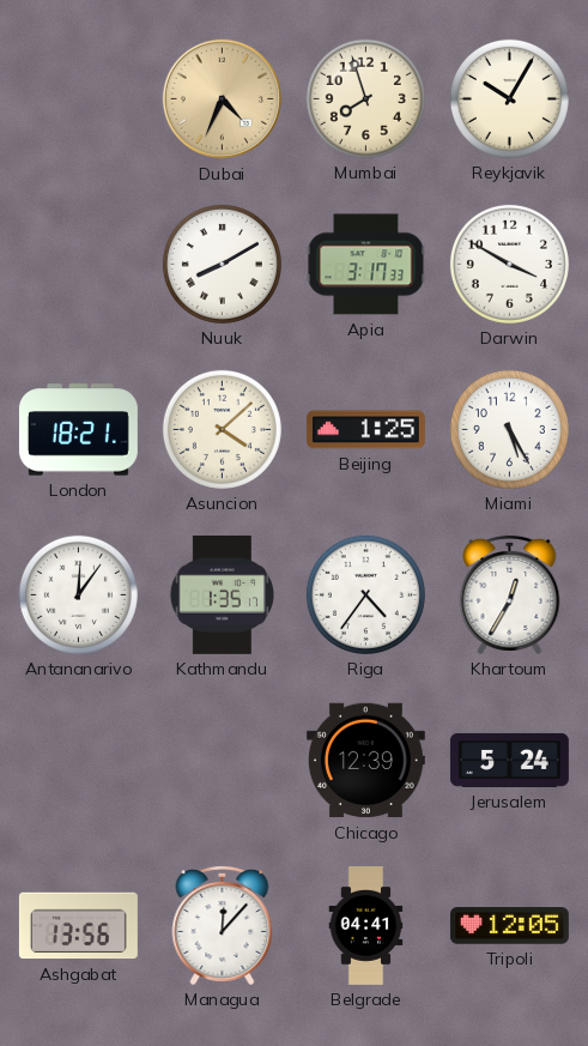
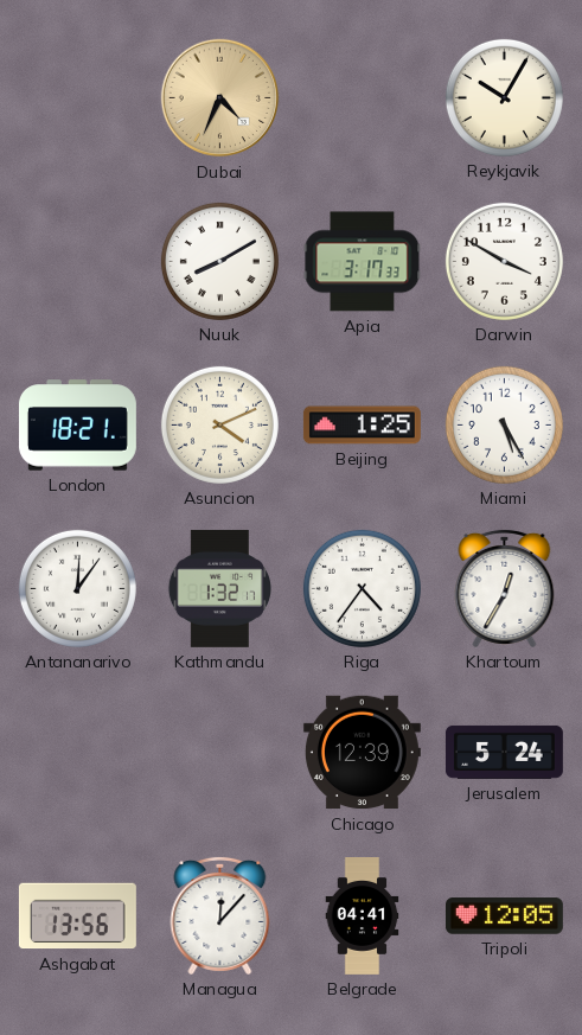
Mumbai: 7:57 -> none (365, 98)
Asuncion: 4:08 -> 4:11 (219, 424)
Kathmandu: 1:35 -> 1:32 (219, 588)
